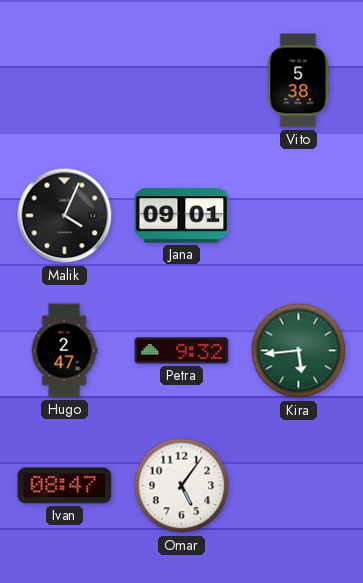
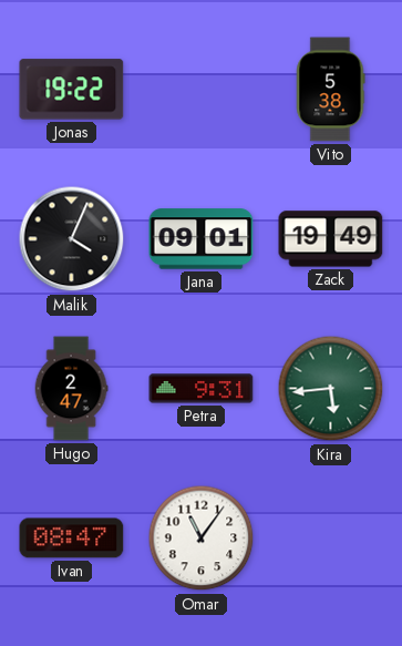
Jonas: none -> 19:22 (72, 90)
Zack: none -> 19:49 (331, 239)
Petra: 9:32 -> 9:31 (202, 389)
Omar: 5:06 -> 11:06 (202, 539)
